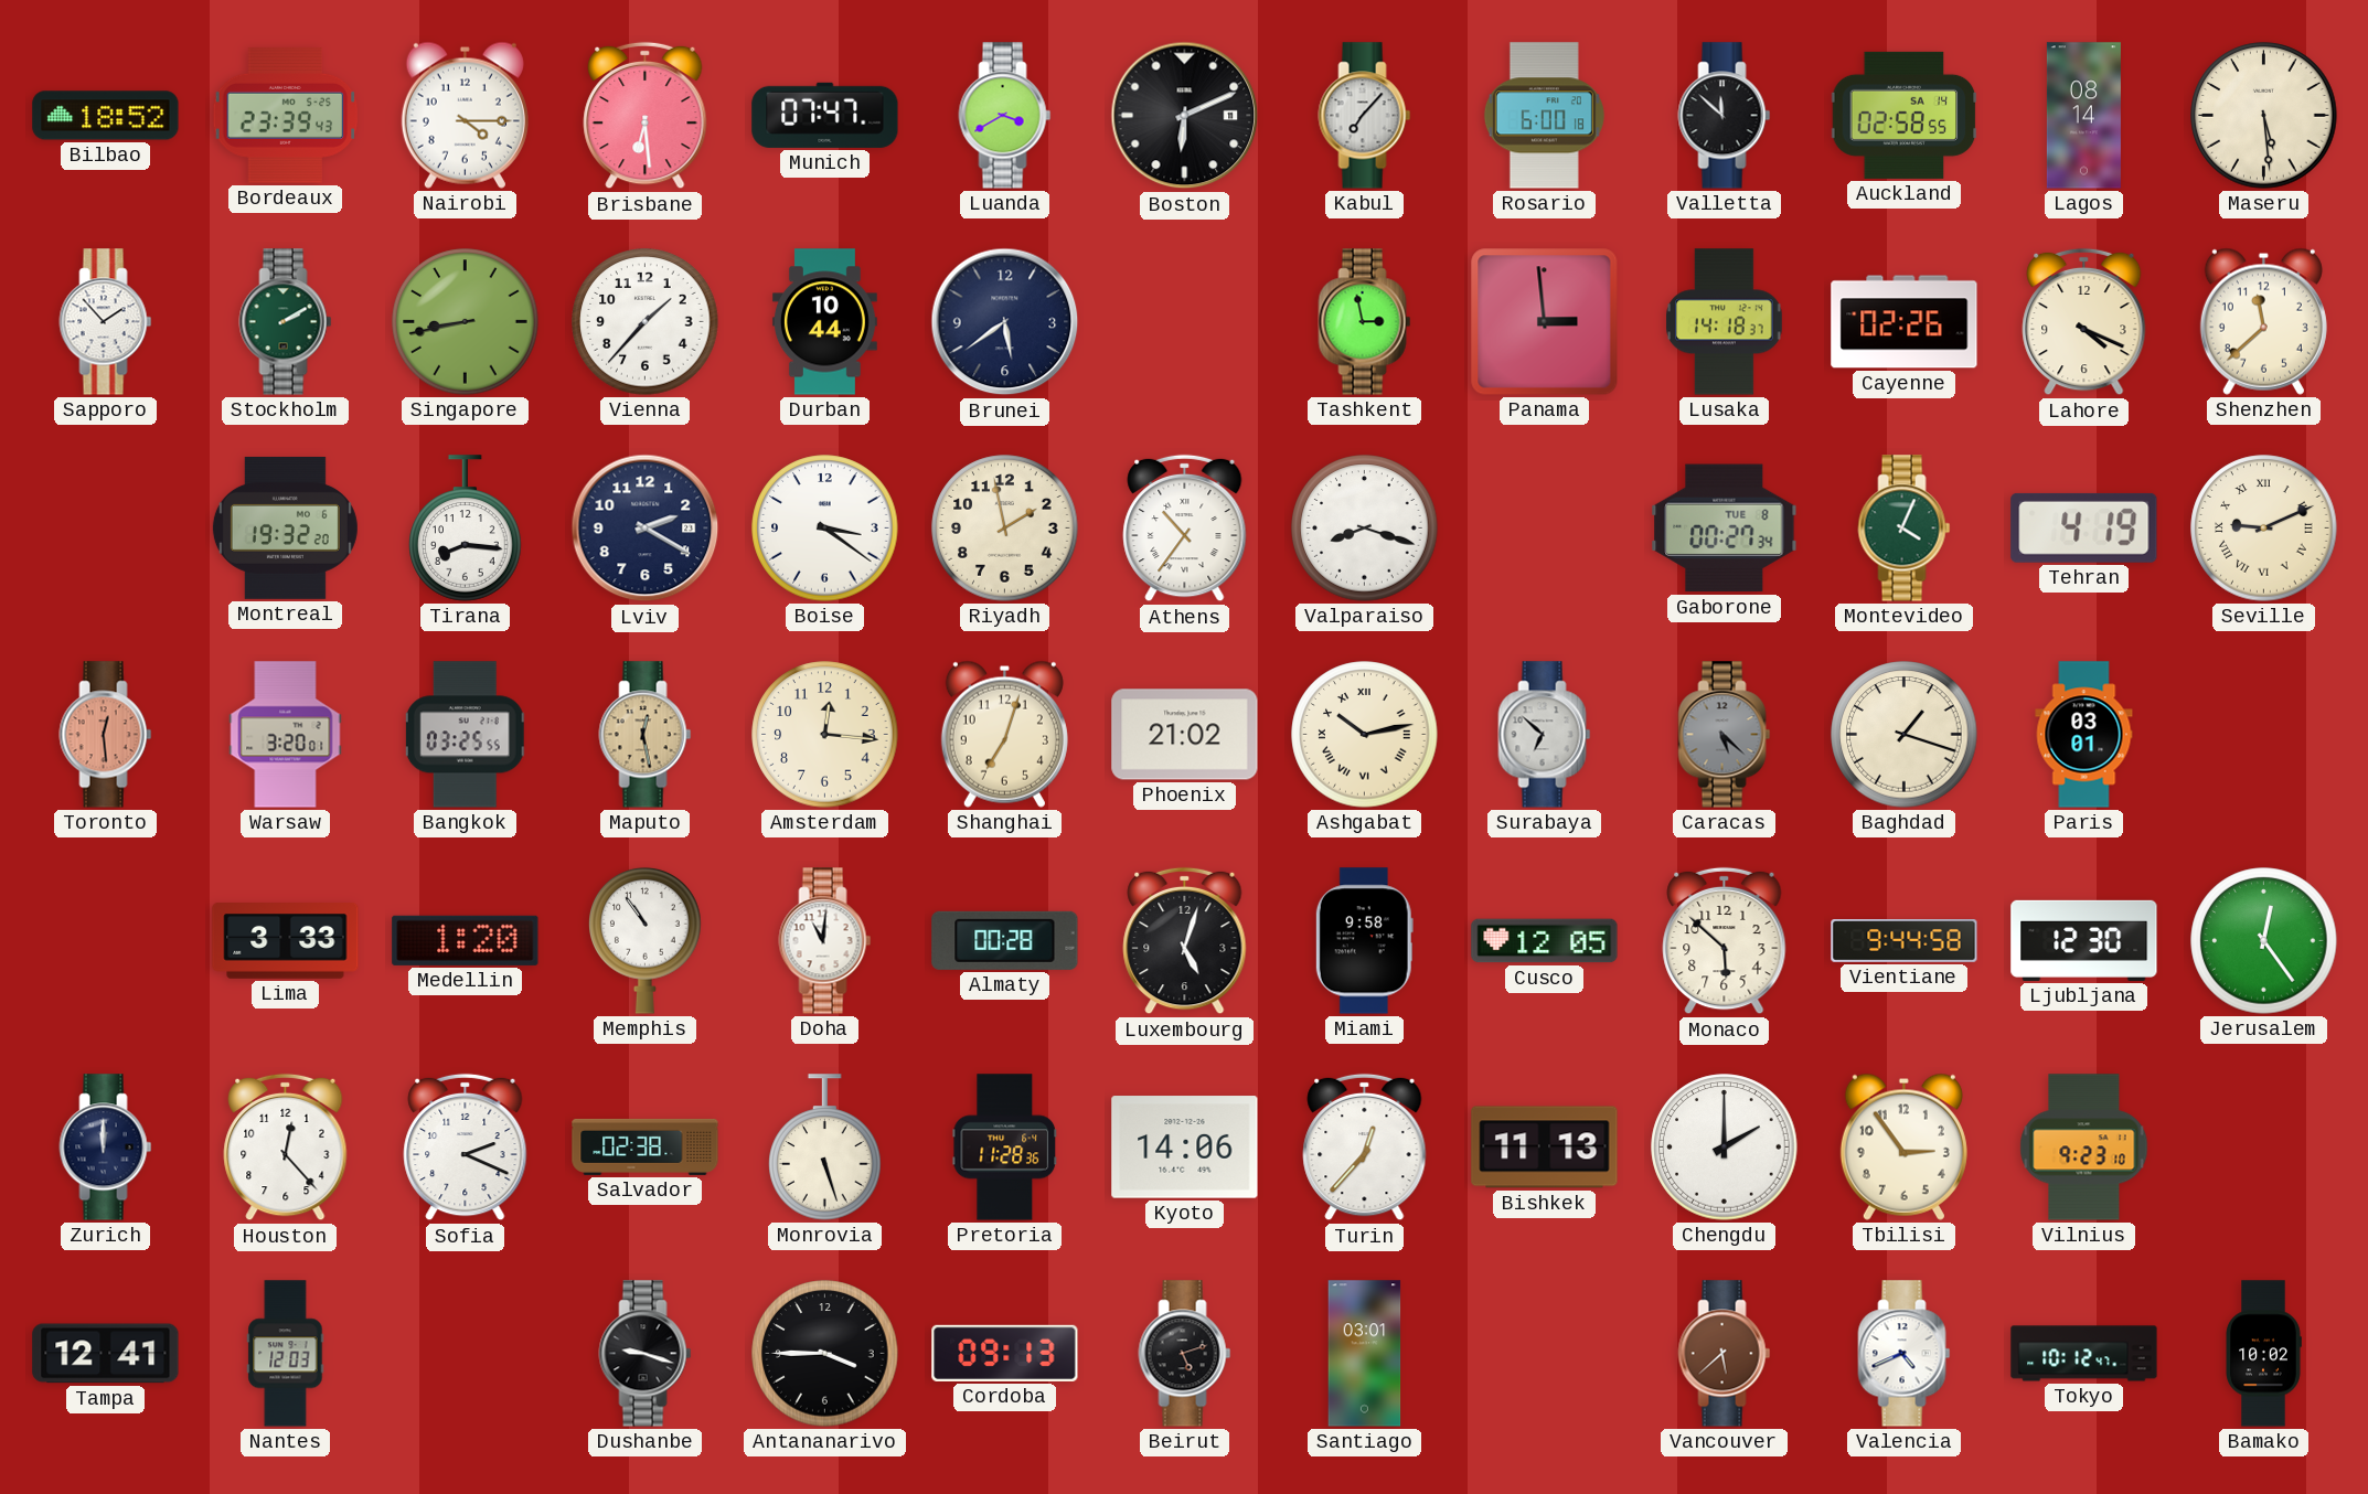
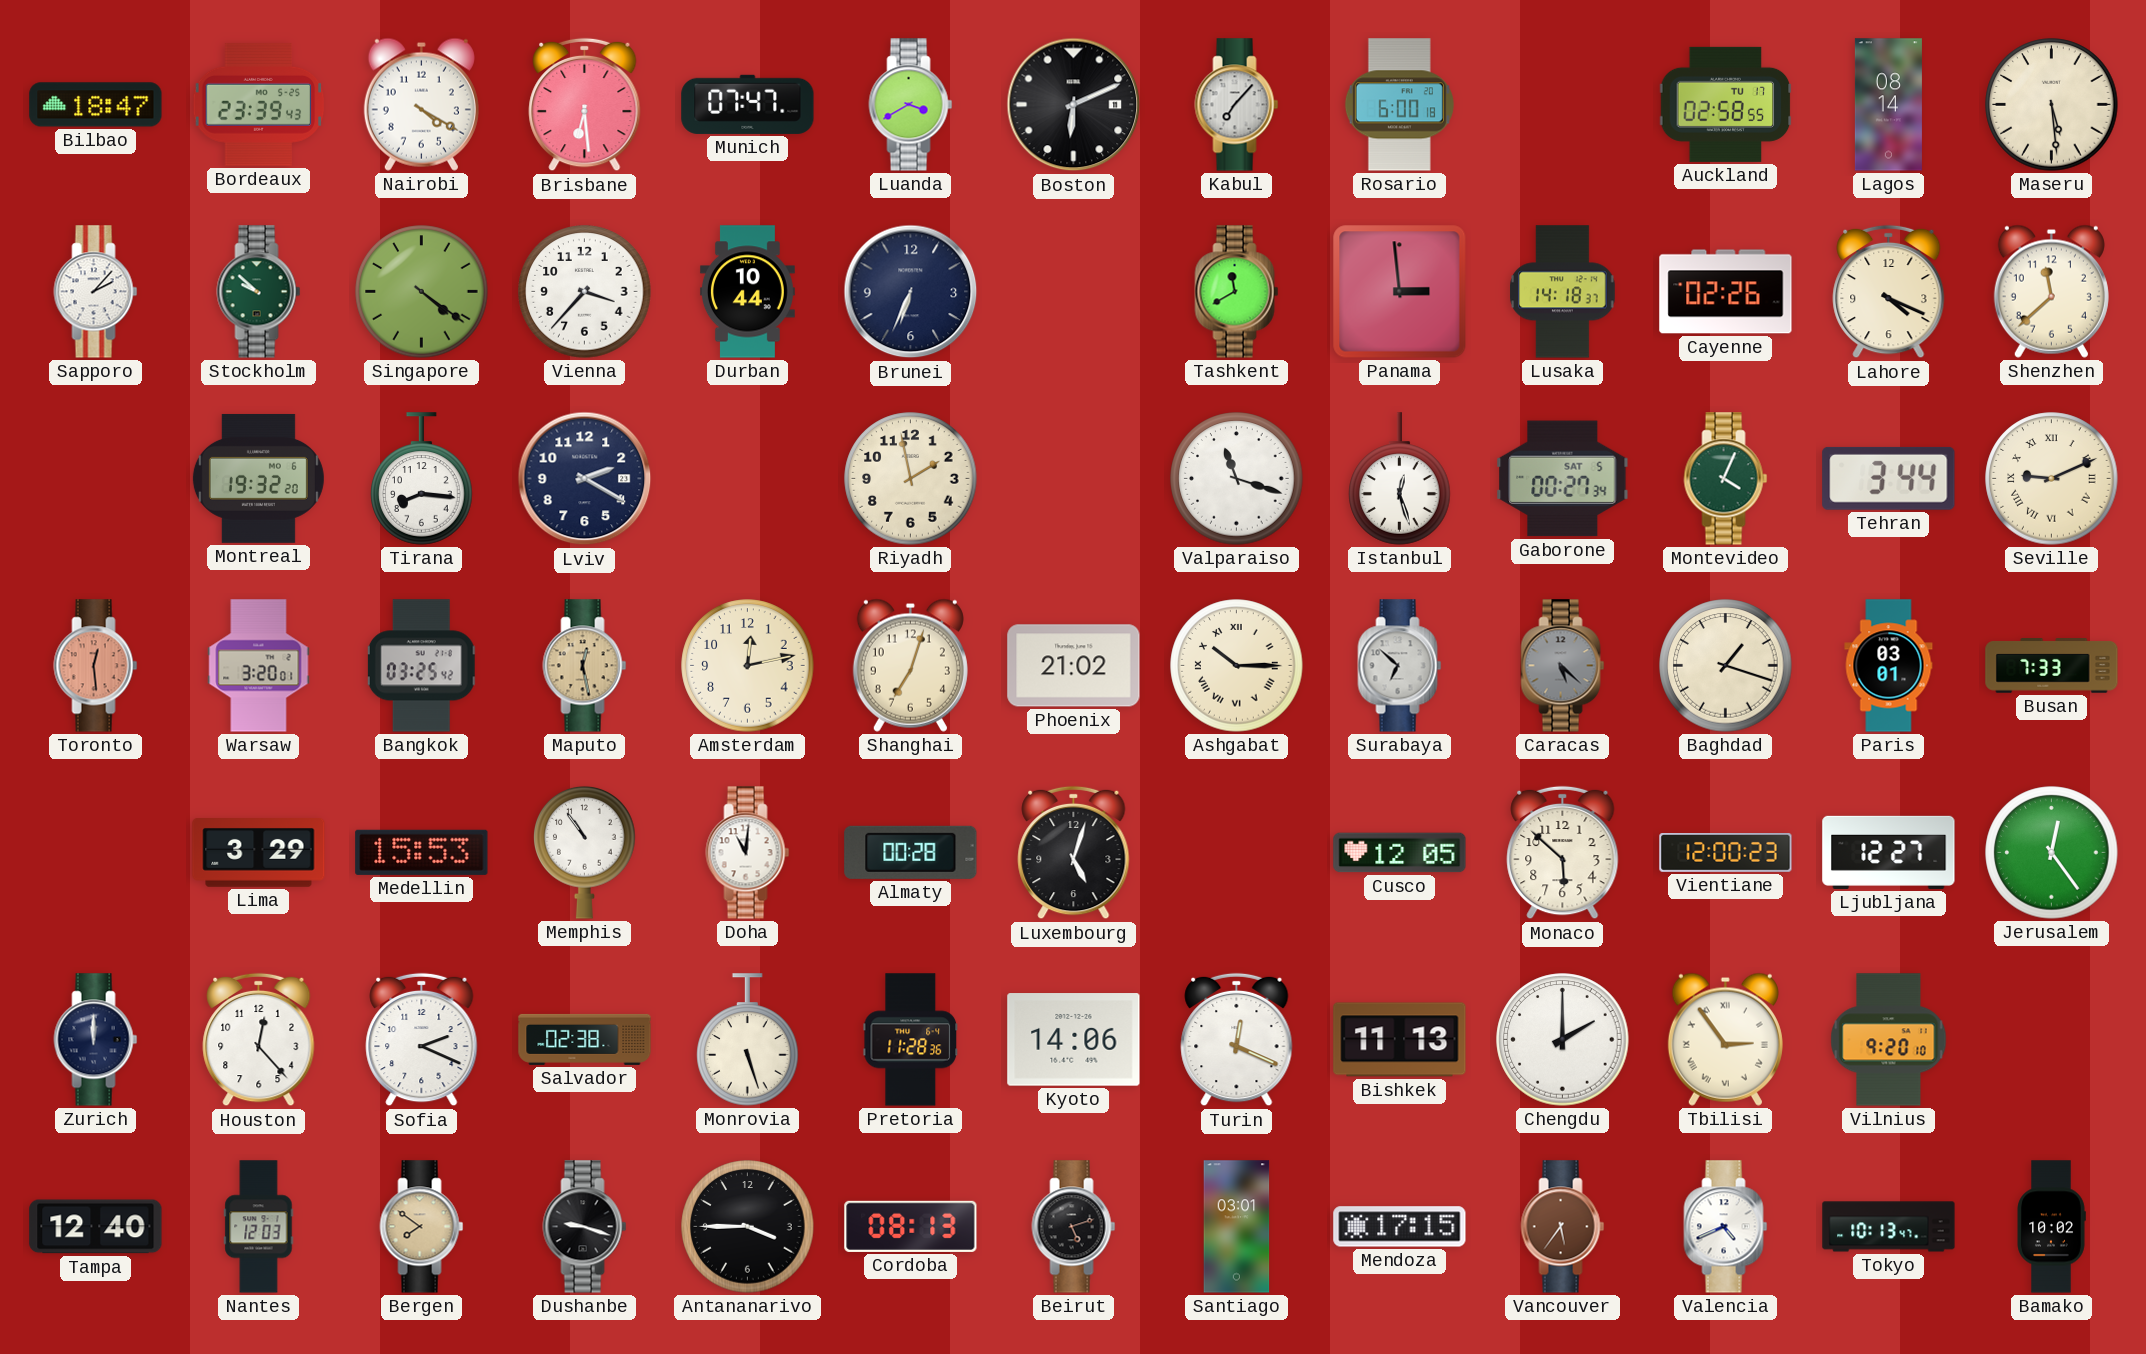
Bilbao: 18:52 -> 18:47 (96, 105)
Nairobi: 4:15 -> 4:20 (421, 104)
Valletta: 11:52 -> none (1725, 116)
Auckland date: SA 14 -> TU 17 (1726, 104)
Sapporo: 1:53 -> 2:07 (96, 292)
Stockholm: 2:10 -> 9:52 (259, 292)
Singapore: 8:43 -> 4:21 (422, 292)
Vienna: 1:37 -> 3:37 (585, 292)
Brunei: 5:39 -> 6:34 (911, 292)
Tashkent: 2:58 -> 11:40 (1237, 292)
Boise: 3:21 -> none (825, 529)
Athens: 10:36 -> none (1185, 529)
Valparaiso: 8:18 -> 11:18 (1237, 479)
Istanbul: none -> 12:27 (1400, 479)
Gaborone date: TUE 8 -> SAT 5 (1563, 479)
Tehran: 4:19 -> 3:44 (1889, 478)
Bangkok: 03:25:55 -> 03:25:42 (422, 666)
Amsterdam: 12:16 -> 12:13 (748, 666)
Ashgabat: 10:13 -> 10:15 (1237, 666)
Busan: none -> 7:33 (2052, 666)
Lima: 3:33 -> 3:29 (259, 853)
Medellin: 1:20 -> 15:53 (422, 852)
Miami: 9:58 -> none (1364, 941)
Vientiane: 9:44 -> 12:00 (1726, 853)
Ljubljana: 12:30 -> 12:27 (1889, 852)
Turin: 12:37 -> 12:19 (1237, 1040)
Tbilisi numerals: Arabic -> Roman (1725, 1039)
Vilnius: 9:23 -> 9:20 (1889, 1040)
Tampa: 12:41 -> 12:40 (96, 1227)
Bergen: none -> 7:51 (422, 1227)
Cordoba: 09:13 -> 08:13 (911, 1226)
Mendoza: none -> 17:15 (1400, 1227)
Vancouver: 5:38 -> 5:36 (1563, 1227)
Tokyo: 10:12 -> 10:13 (1889, 1227)
